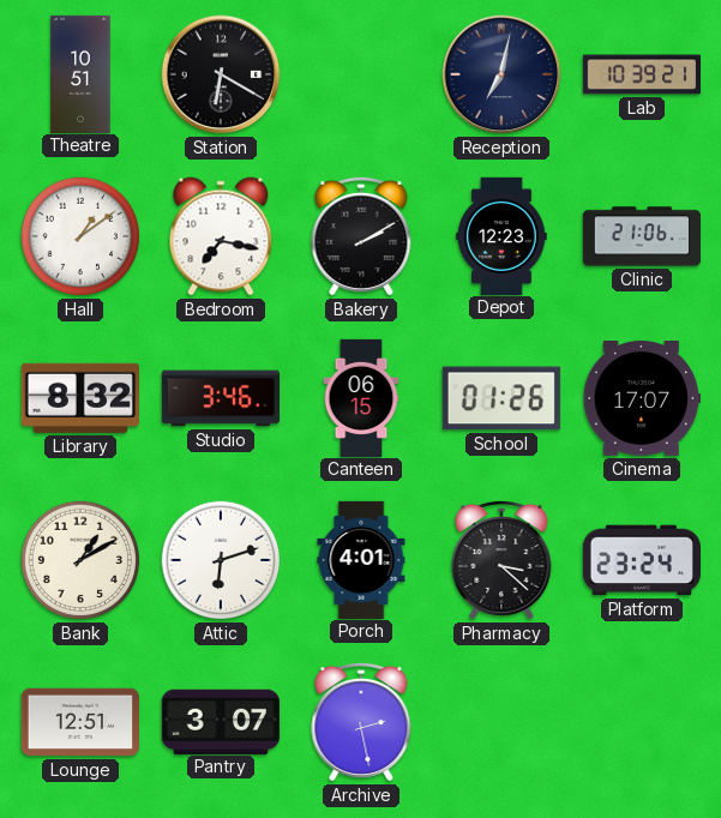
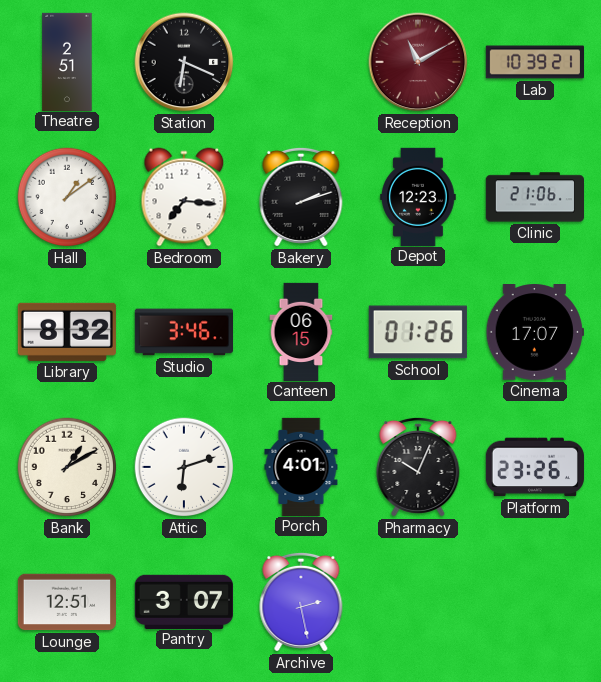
Theatre: 10:51 -> 2:51 (67, 61)
Station: 6:20 -> 6:19 (184, 62)
Reception: 7:02 -> 11:10 (418, 62)
Reception dial: navy -> burgundy (418, 62)
Bedroom: 7:17 -> 7:16 (184, 197)
Bakery: 2:10 -> 2:12 (301, 197)
Pharmacy: 3:22 -> 10:04 (418, 467)
Platform: 23:24 -> 23:26 (535, 467)
